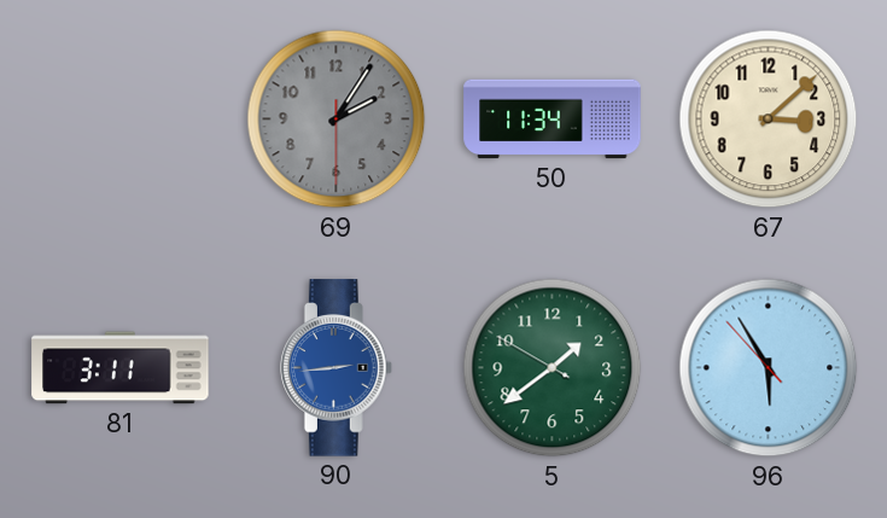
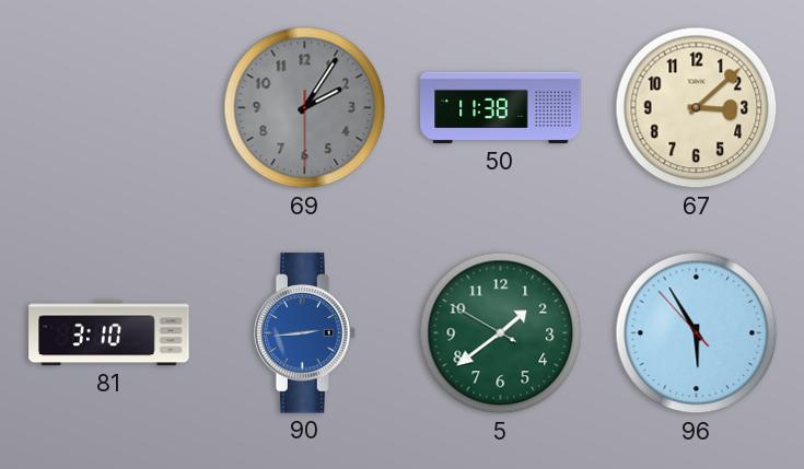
50: 11:34 -> 11:38 (501, 108)
81: 3:11 -> 3:10 (109, 333)
